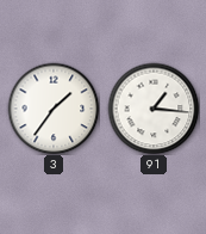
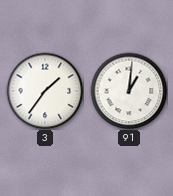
91: 1:16 -> 1:01 (129, 91)
